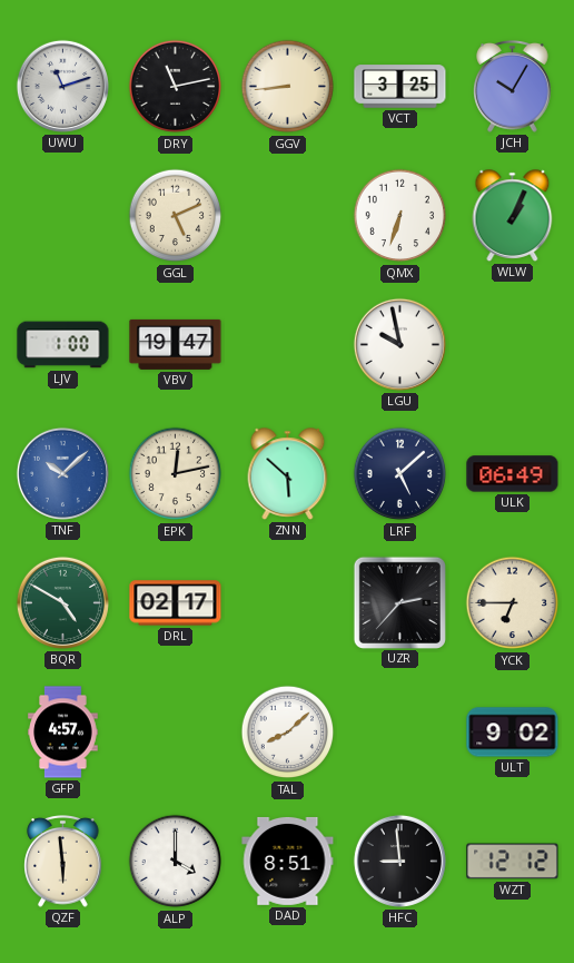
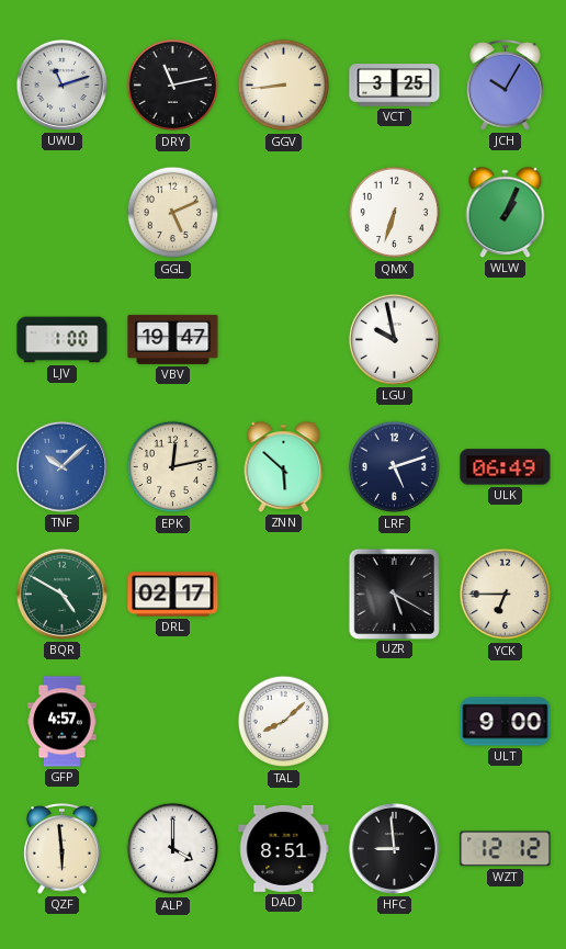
LRF: 5:08 -> 5:12 (395, 467)
UZR: 2:37 -> 5:20 (394, 594)
ULT: 9:02 -> 9:00 (506, 722)
